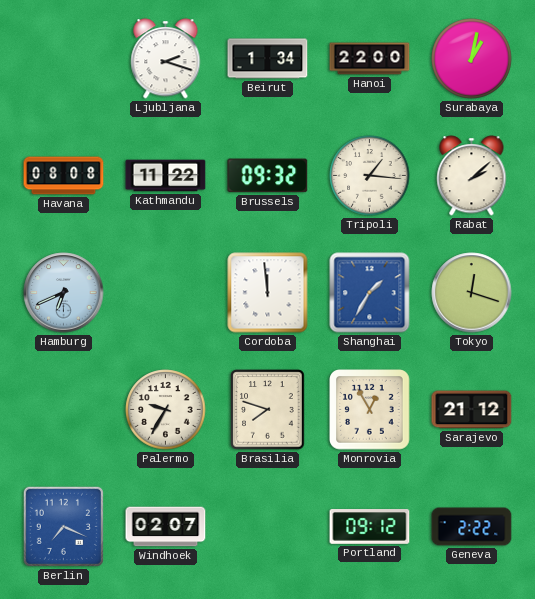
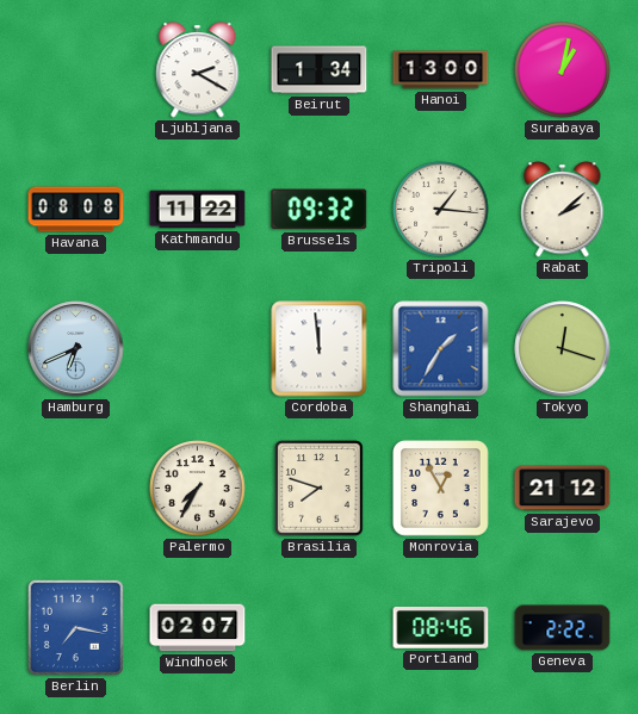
Ljubljana: 2:18 -> 2:20 (198, 70)
Hanoi: 22:00 -> 13:00 (441, 70)
Palermo: 9:35 -> 7:35 (198, 489)
Berlin: 7:19 -> 7:17 (75, 627)
Portland: 09:12 -> 08:46 (441, 628)
